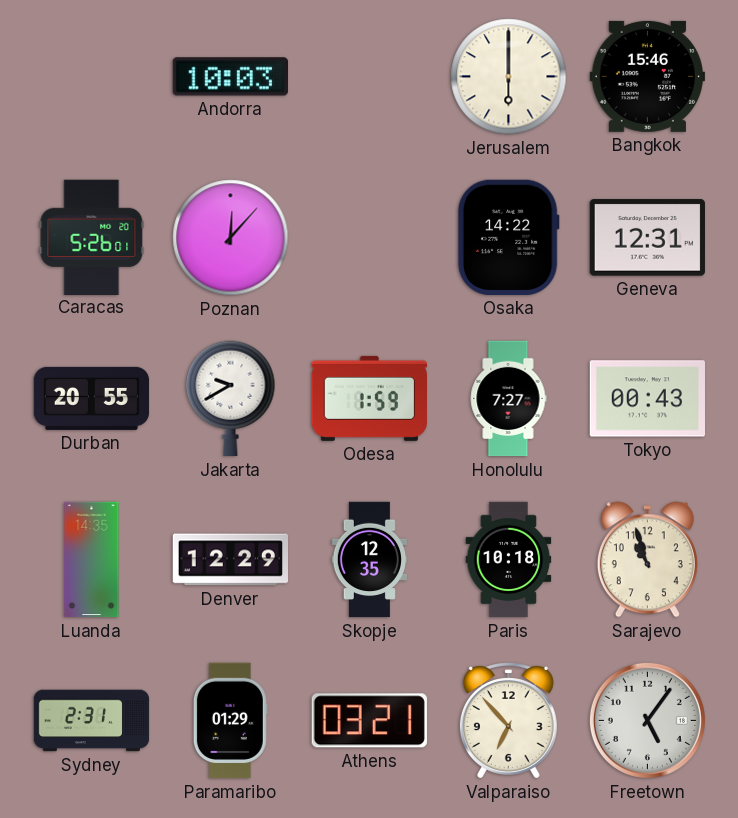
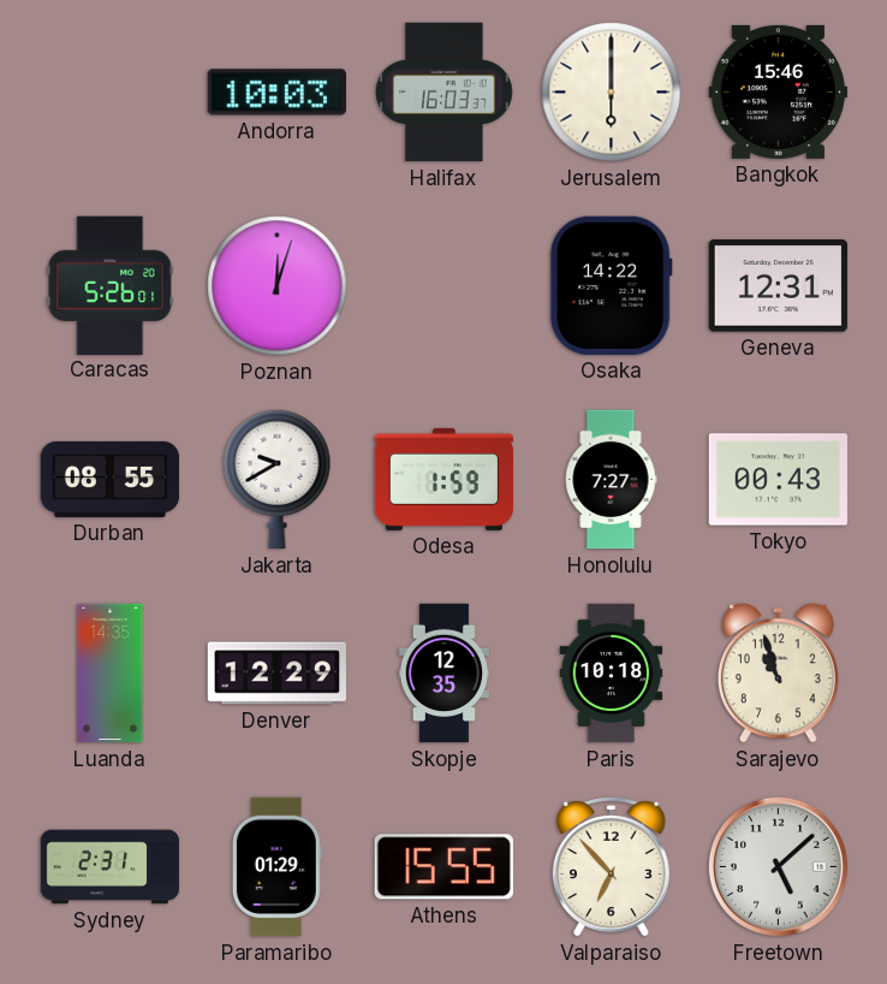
Halifax: none -> 16:03 (445, 93)
Poznan: 12:07 -> 12:03 (278, 286)
Durban: 20:55 -> 08:55 (111, 479)
Athens: 03:21 -> 15:55 (443, 867)
Freetown: 5:06 -> 5:08 (778, 866)
